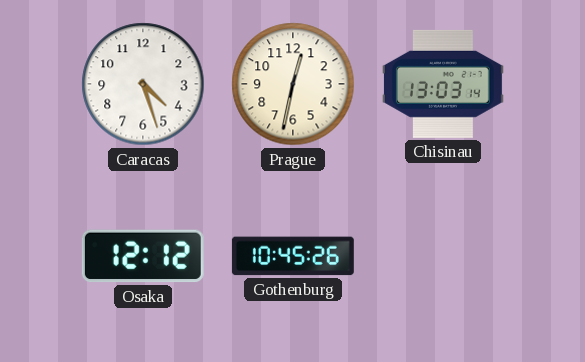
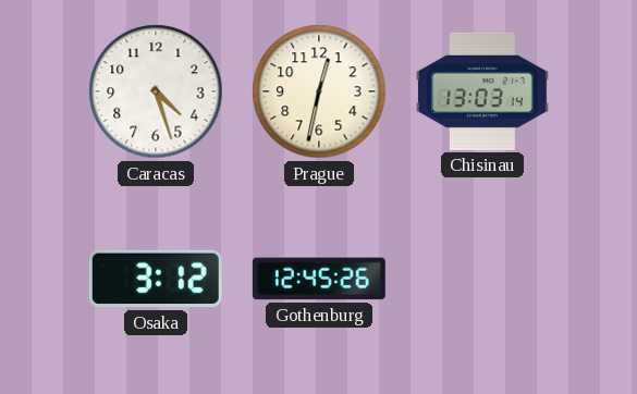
Osaka: 12:12 -> 3:12 (156, 279)
Gothenburg: 10:45 -> 12:45 (319, 279)
